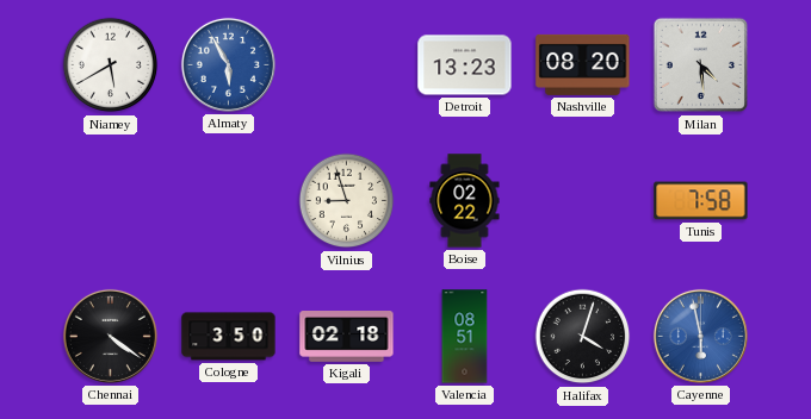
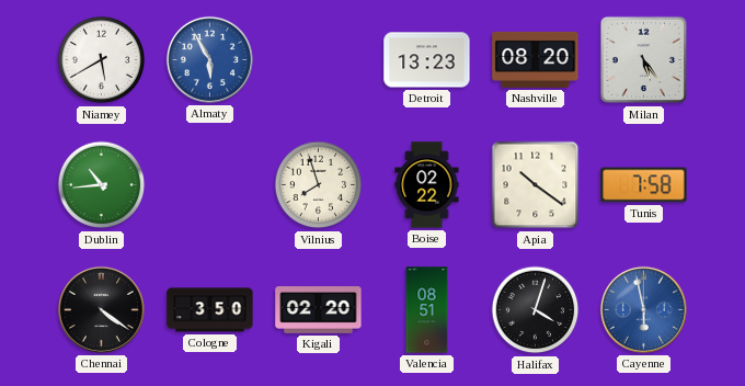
Milan: 4:29 -> 5:24 (644, 60)
Dublin: none -> 10:44 (102, 185)
Vilnius: 8:57 -> 7:57 (319, 185)
Apia: none -> 10:21 (536, 185)
Kigali: 02:18 -> 02:20 (319, 310)
